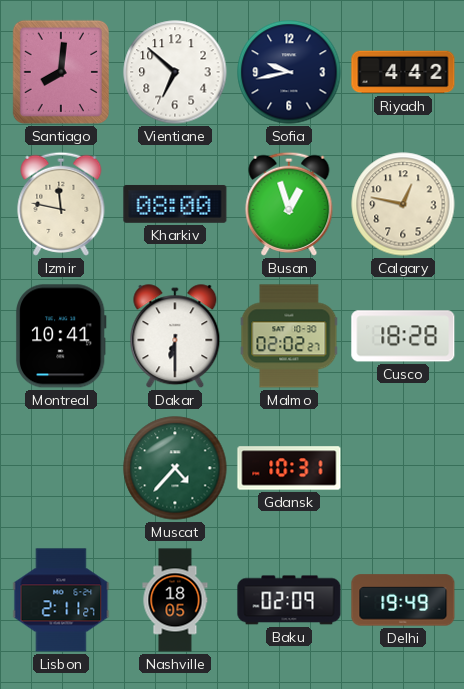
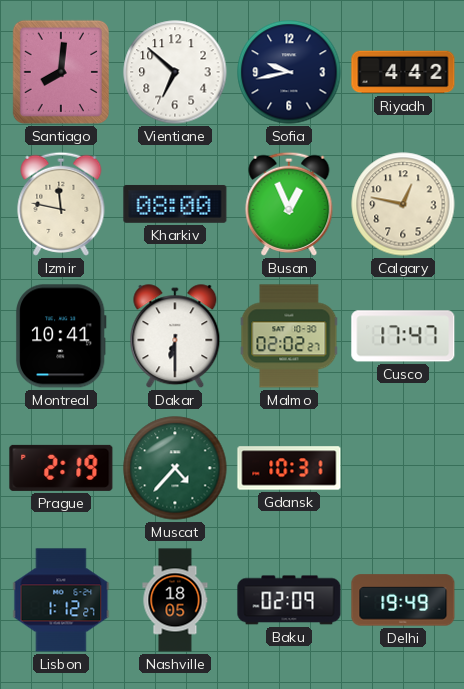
Busan: 12:57 -> 12:56 (289, 204)
Cusco: 18:28 -> 17:47 (403, 336)
Prague: none -> 2:19 (61, 468)
Lisbon: 2:11 -> 1:12 (61, 600)
